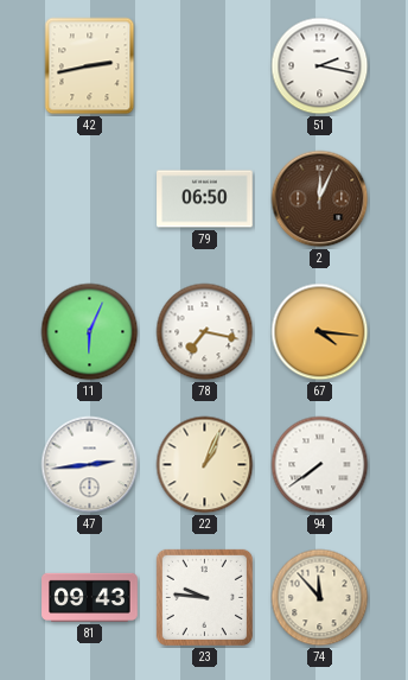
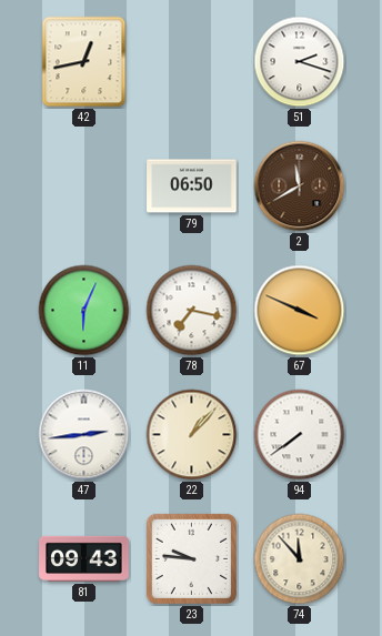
42: 2:43 -> 12:43 (84, 62)
51: 2:17 -> 2:18 (300, 62)
2: 12:04 -> 11:40 (300, 186)
67: 4:16 -> 3:49 (300, 311)
22: 1:04 -> 1:07 (192, 435)
